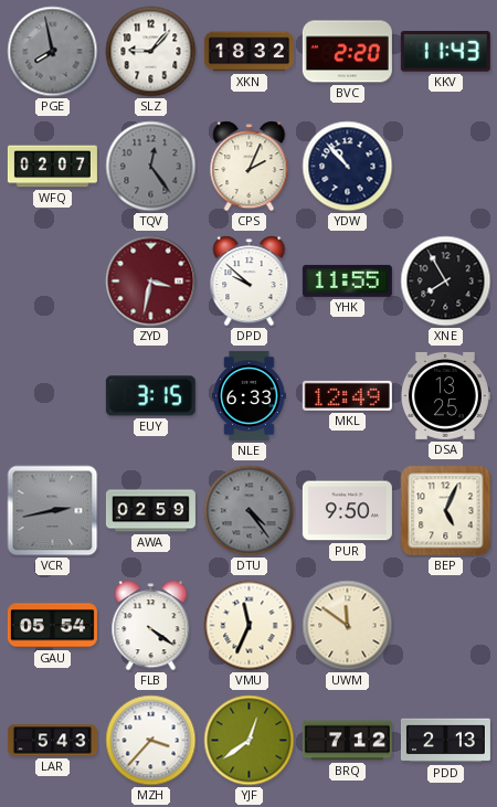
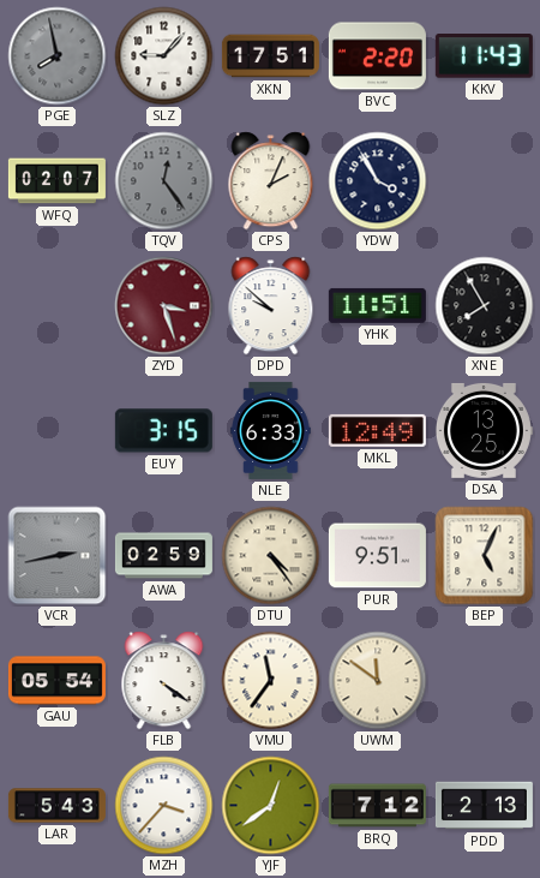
XKN: 18:32 -> 17:51 (270, 56)
YDW: 10:53 -> 3:55 (378, 181)
ZYD: 3:32 -> 3:27 (164, 306)
YHK: 11:55 -> 11:51 (377, 305)
DTU dial: grey -> cream (271, 556)
PUR: 9:50 -> 9:51 (377, 556)
VMU: 11:34 -> 11:36 (271, 681)
